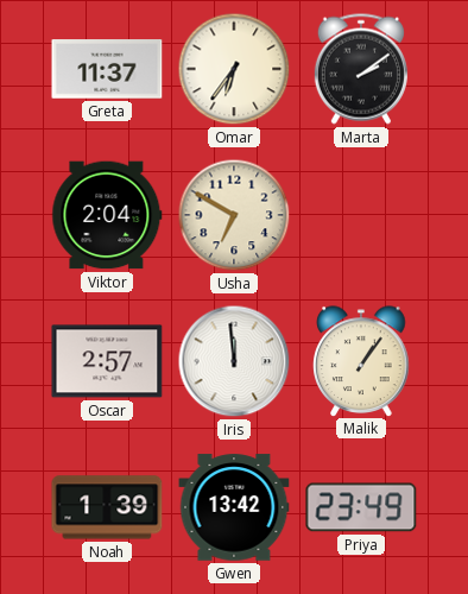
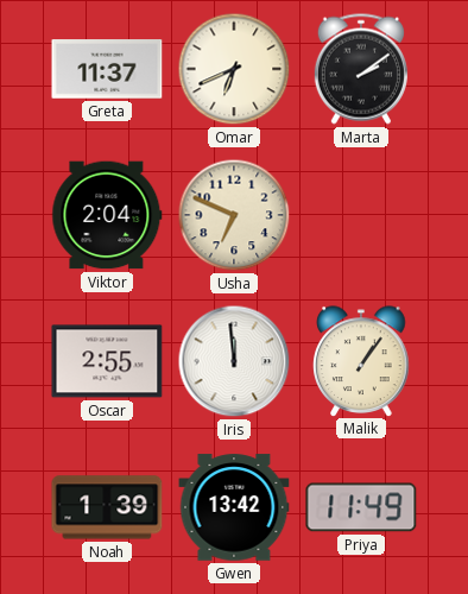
Omar: 6:36 -> 6:41 (234, 69)
Usha: 6:50 -> 6:49 (234, 215)
Oscar: 2:57 -> 2:55 (107, 361)
Priya: 23:49 -> 11:49 (361, 507)
